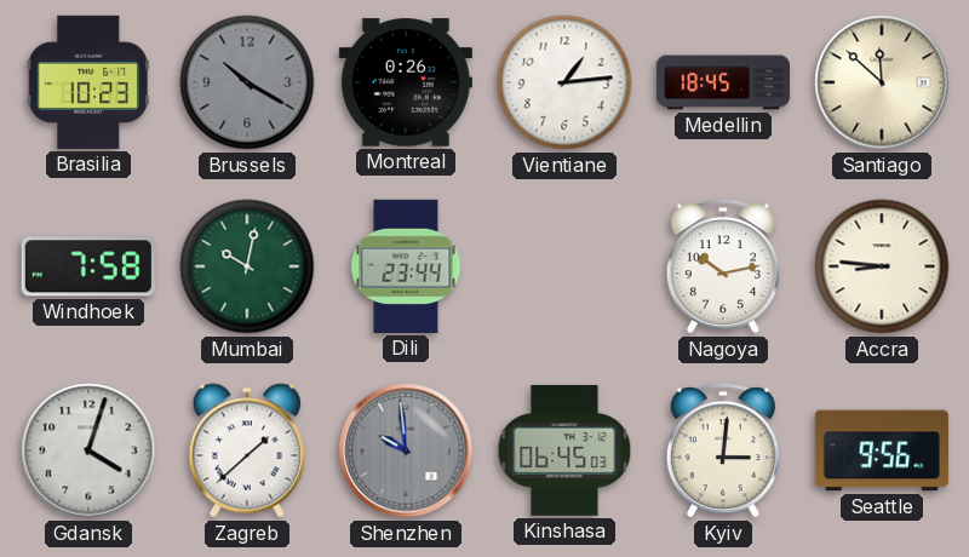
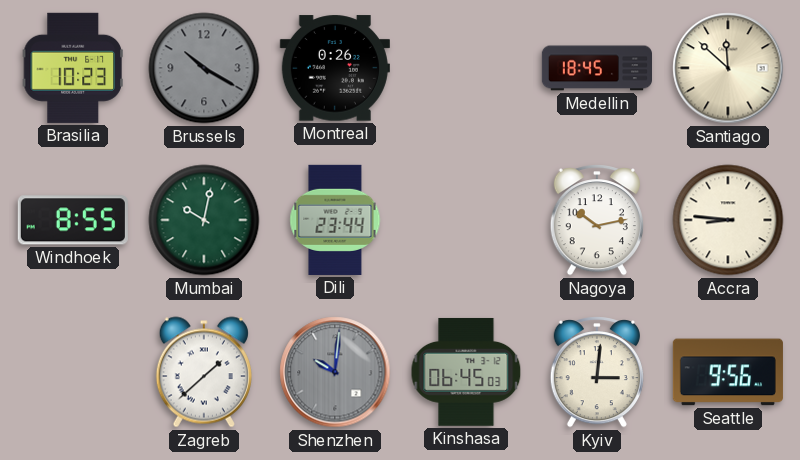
Vientiane: 1:14 -> none (564, 82)
Windhoek: 7:58 -> 8:55 (73, 220)
Gdansk: 4:03 -> none (88, 450)
Shenzhen: 9:59 -> 10:01 (335, 372)
